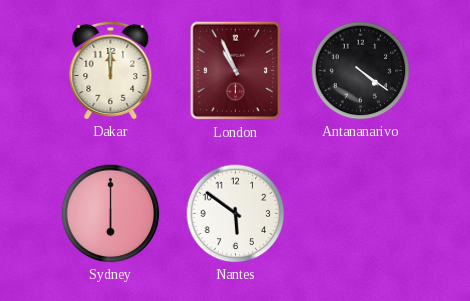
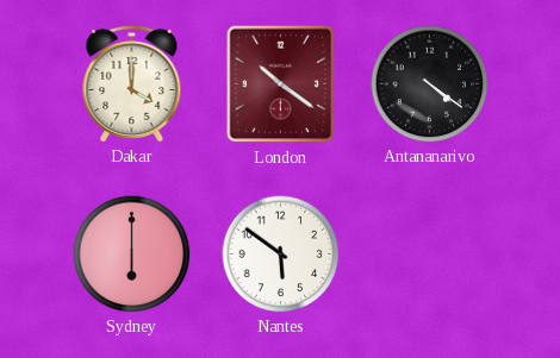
Dakar: 12:00 -> 4:00 (132, 83)
London: 10:56 -> 10:21 (281, 84)
